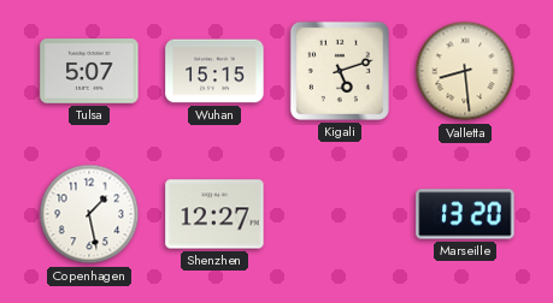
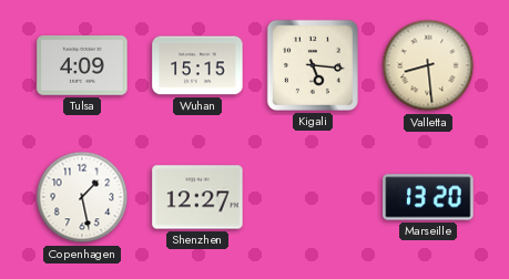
Tulsa: 5:07 -> 4:09 (82, 65)
Kigali: 5:12 -> 5:16 (313, 65)
